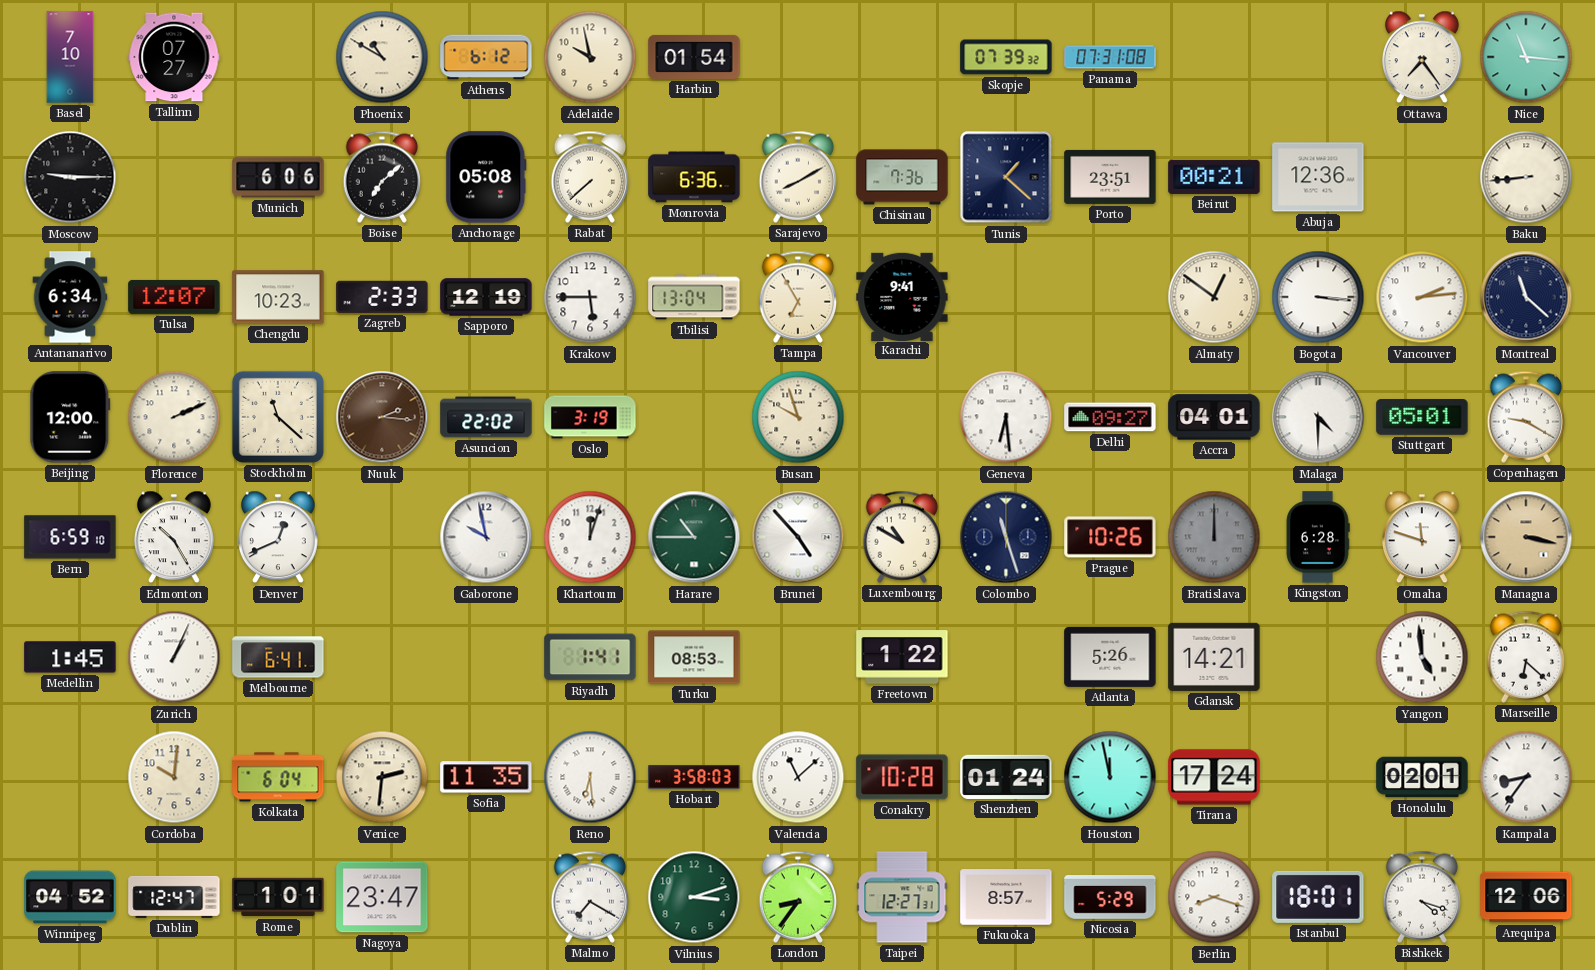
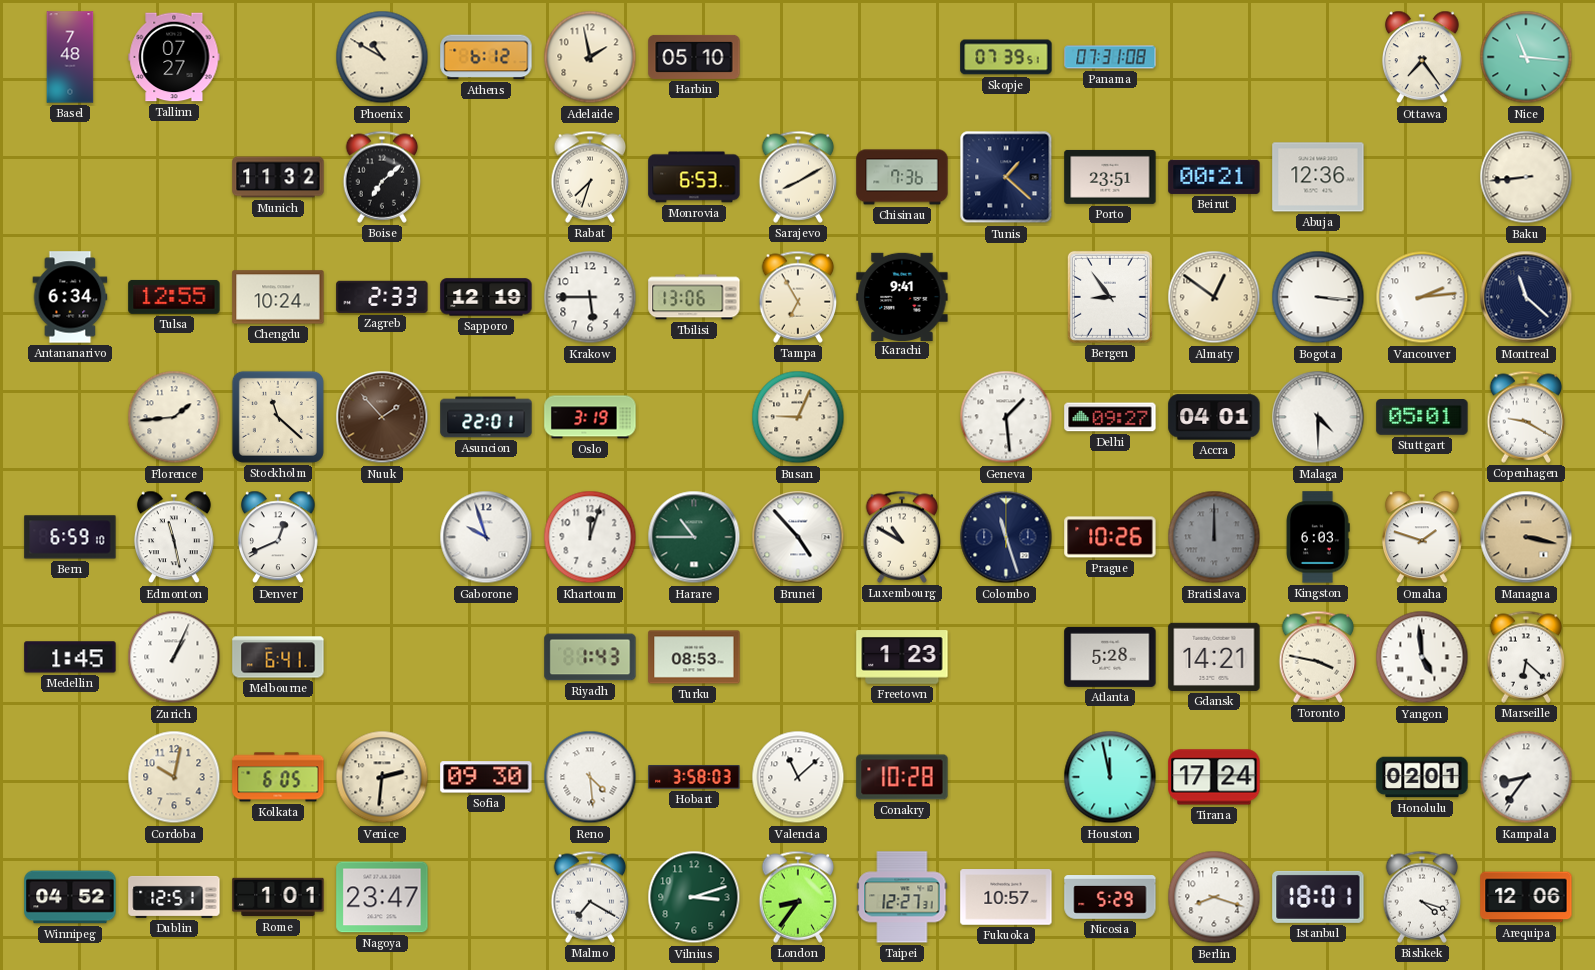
Basel: 7:10 -> 7:48 (70, 57)
Adelaide: 9:58 -> 1:58 (590, 57)
Harbin: 01:54 -> 05:10 (694, 57)
Skopje: 07:39:32 -> 07:39:51 (1006, 57)
Moscow: 9:15 -> none (70, 177)
Munich: 6:06 -> 11:32 (278, 177)
Anchorage: 05:08 -> none (486, 177)
Rabat: 7:38 -> 7:33 (590, 177)
Monrovia: 6:36 -> 6:53 (694, 177)
Tulsa: 12:07 -> 12:55 (174, 297)
Chengdu: 10:23 -> 10:24 (278, 297)
Tbilisi: 13:04 -> 13:06 (694, 297)
Bergen: none -> 8:54 (1110, 297)
Beijing: 12:00 -> none (70, 417)
Florence: 2:11 -> 1:44 (174, 417)
Nuuk: 2:16 -> 1:53 (382, 417)
Asuncion: 22:02 -> 22:01 (486, 417)
Busan: 9:57 -> 9:04 (798, 417)
Geneva: 6:29 -> 1:29 (1006, 417)
Edmonton: 10:25 -> 11:28 (174, 537)
Gaborone: 9:58 -> 9:57 (486, 537)
Kingston: 6:28 -> 6:03 (1318, 537)
Omaha: 11:48 -> 1:48 (1422, 537)
Riyadh: 1:41 -> 1:43 (590, 657)
Freetown: 1:22 -> 1:23 (902, 657)
Atlanta: 5:26 -> 5:28 (1110, 657)
Toronto: none -> 3:47 (1318, 657)
Cordoba: 10:01 -> 10:02 (174, 777)
Kolkata: 6:04 -> 6:05 (278, 777)
Sofia: 11:35 -> 09:30 (486, 777)
Reno: 6:29 -> 4:29 (590, 777)
Shenzhen: 01:24 -> none (1006, 777)
Dublin: 12:47 -> 12:51 (174, 897)
Fukuoka: 8:57 -> 10:57 (1006, 897)
